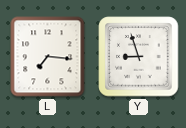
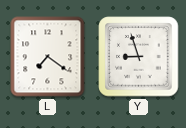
L: 7:16 -> 7:21 (48, 57)
